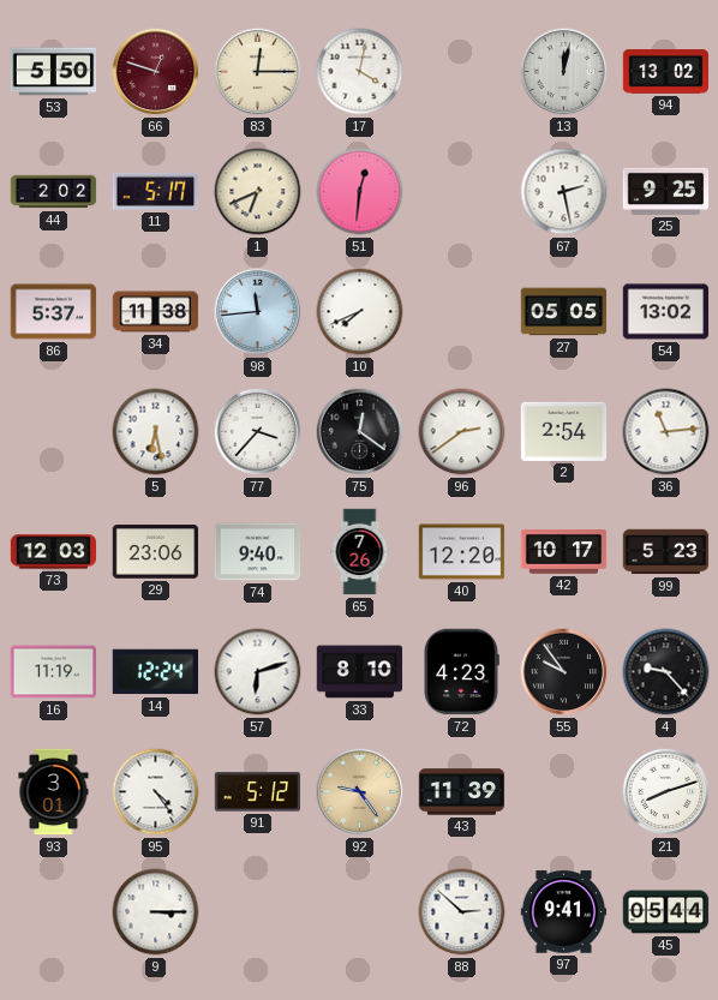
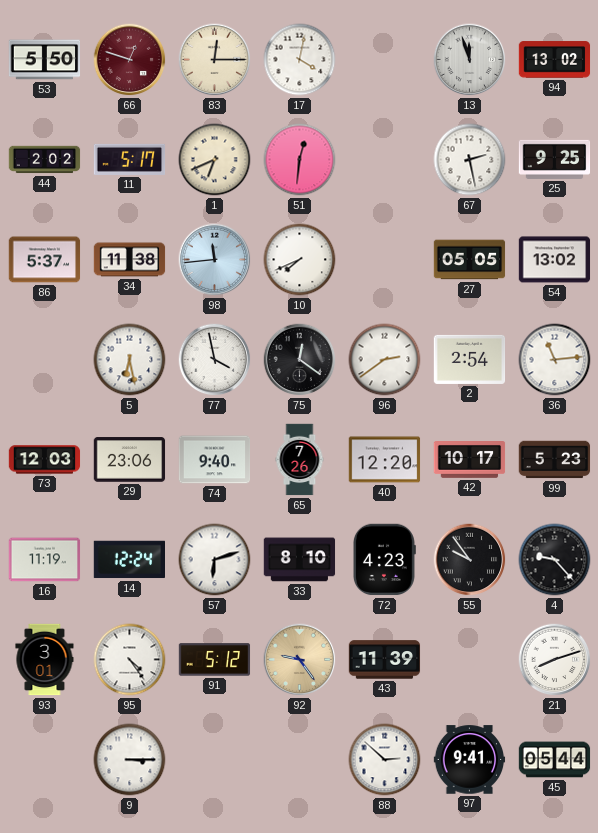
13: 12:02 -> 11:57 (470, 60)
77: 3:37 -> 3:58 (215, 360)
